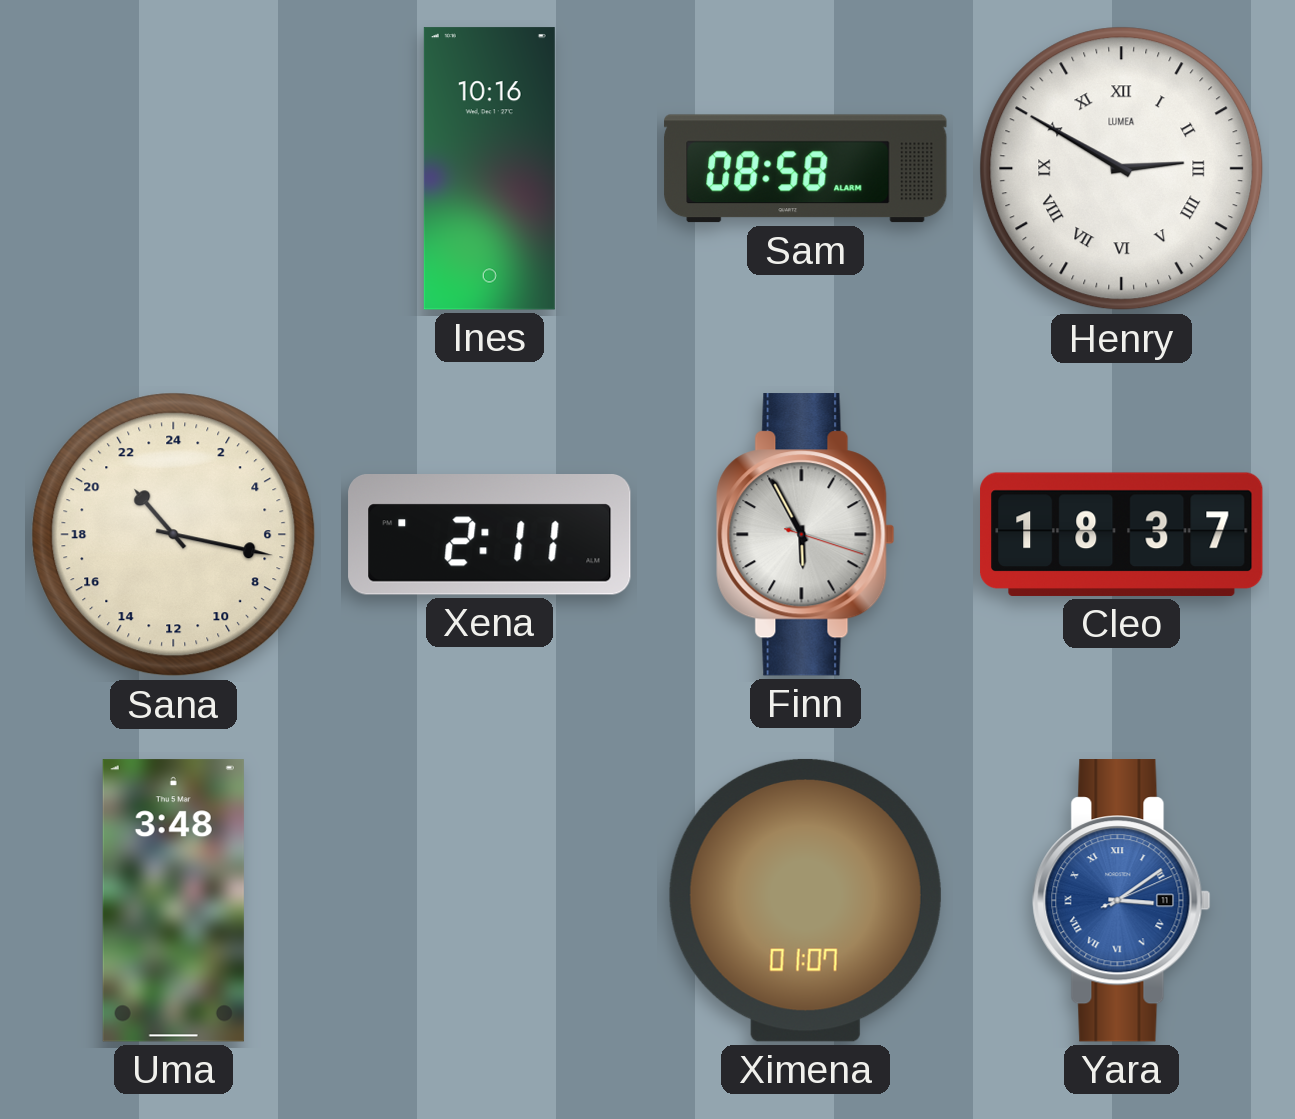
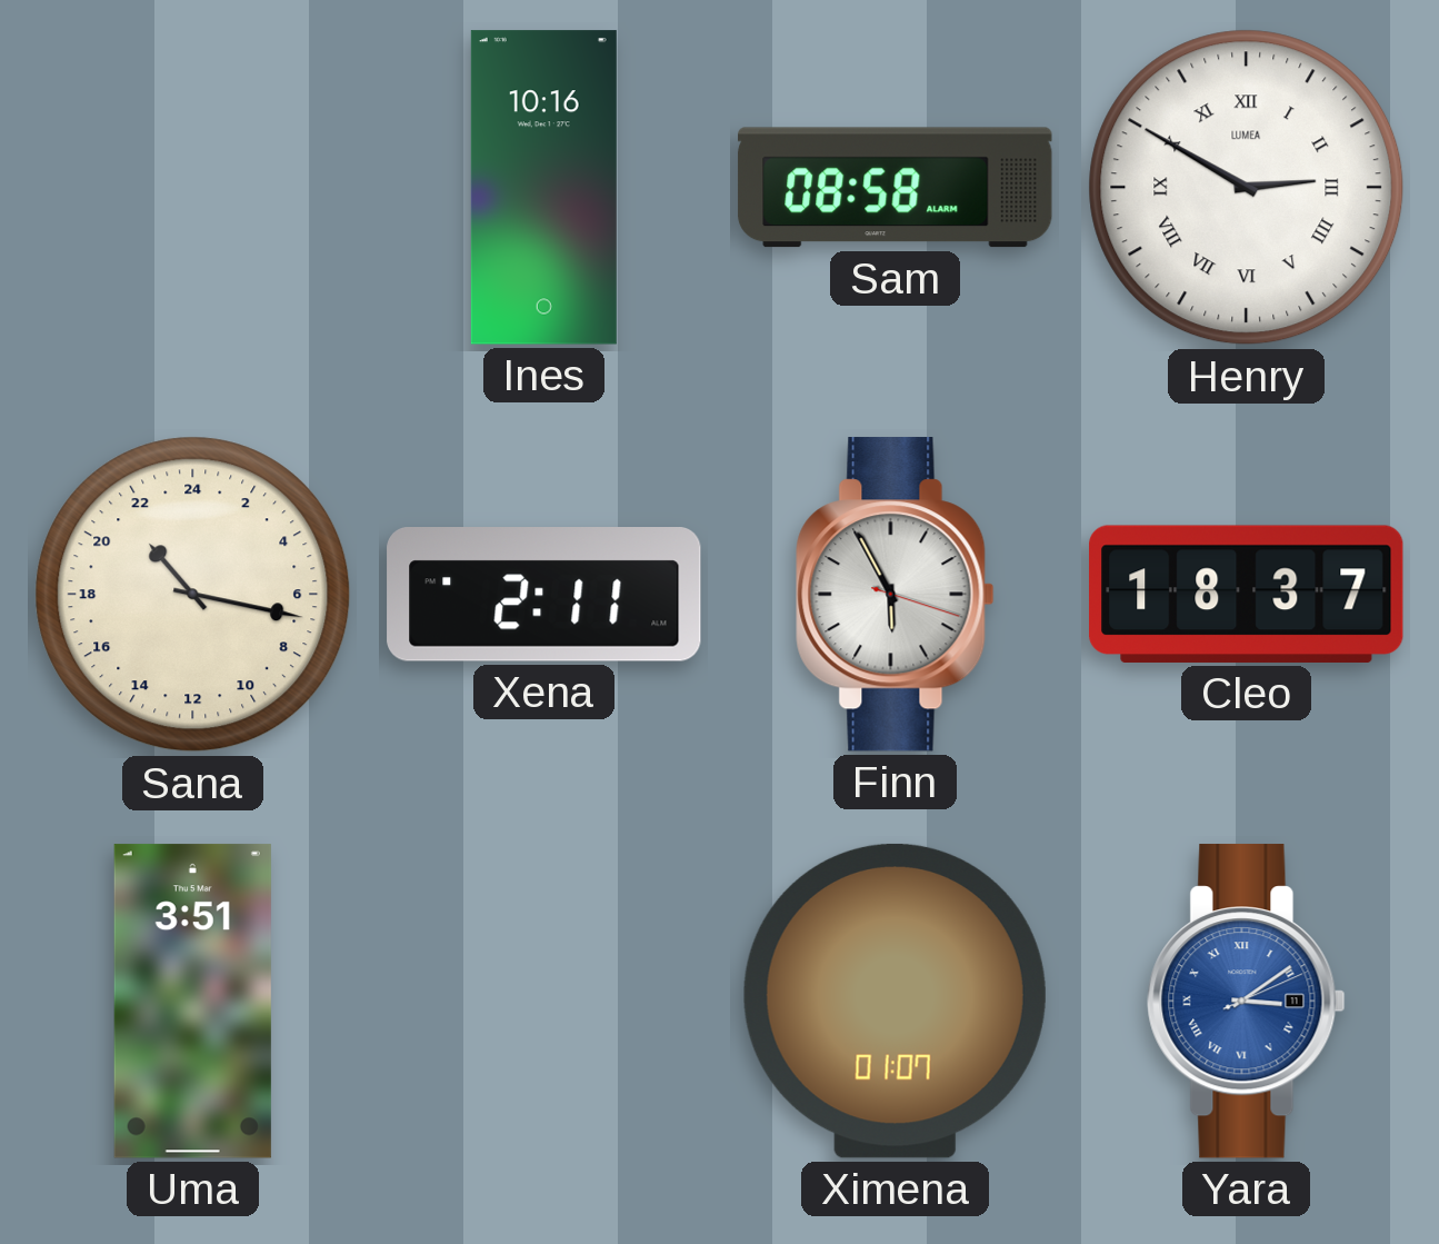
Uma: 3:48 -> 3:51 (192, 1002)
